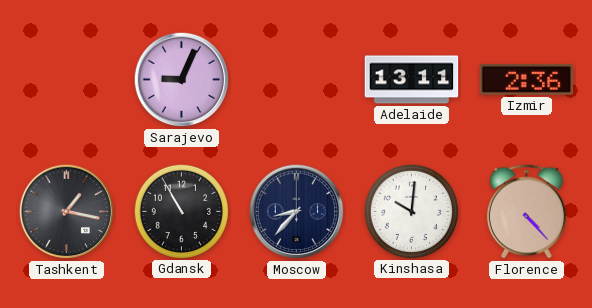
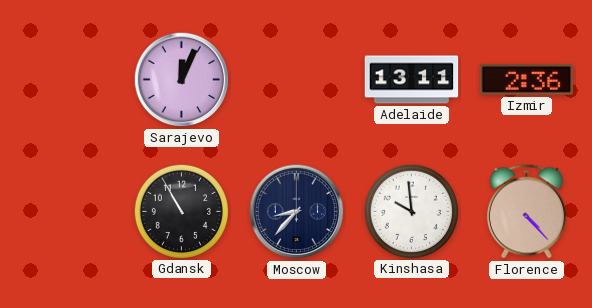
Sarajevo: 9:04 -> 12:04 (182, 80)
Tashkent: 1:17 -> none (67, 212)
Kinshasa: 10:01 -> 9:59 (411, 211)
